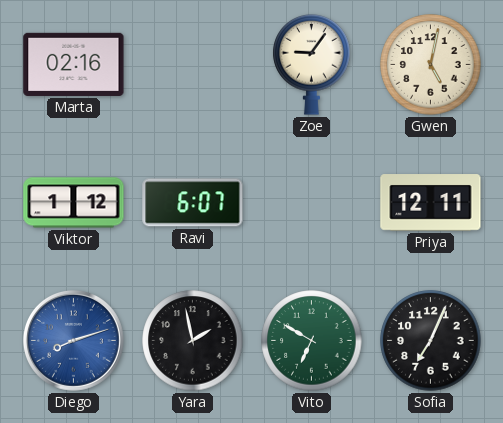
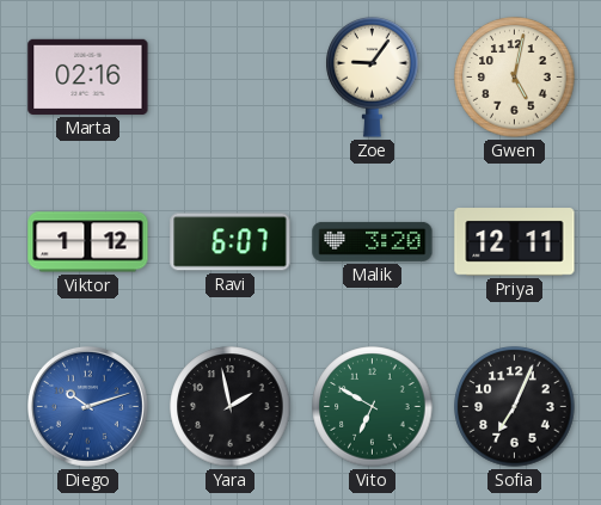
Malik: none -> 3:20 (373, 241)
Diego: 8:12 -> 10:12 (87, 406)
